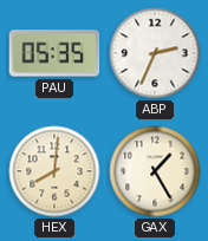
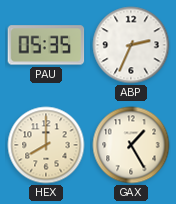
HEX: 8:01 -> 8:00 (46, 145)
